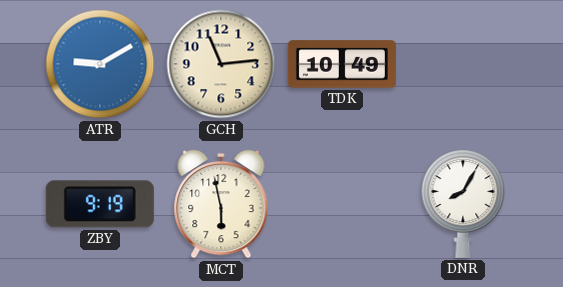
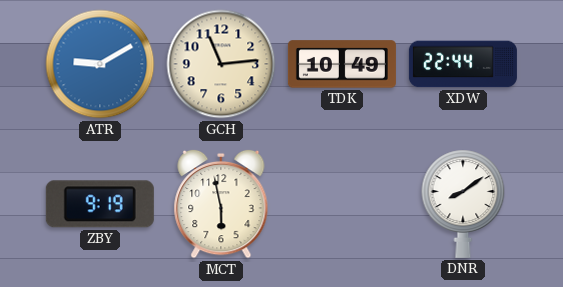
XDW: none -> 22:44 (463, 64)
DNR: 8:05 -> 8:09 (463, 204)
